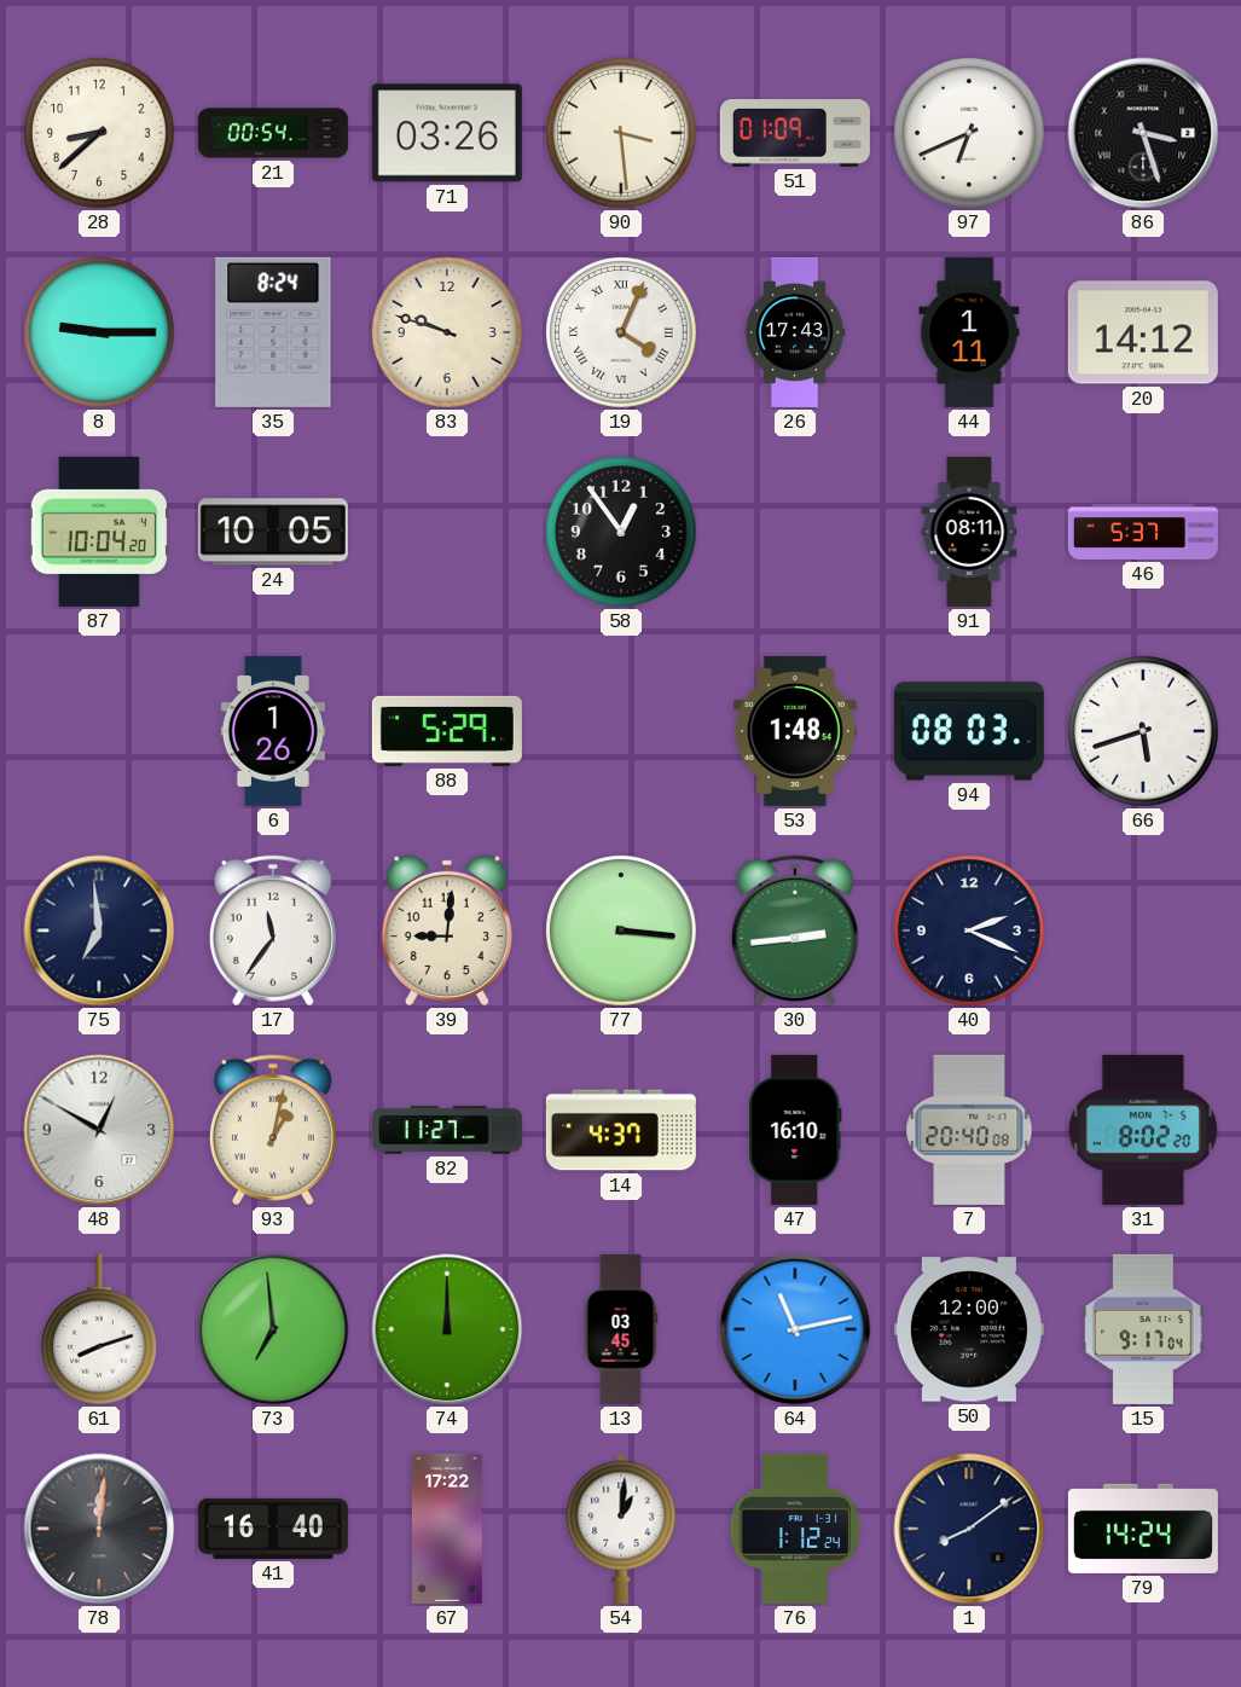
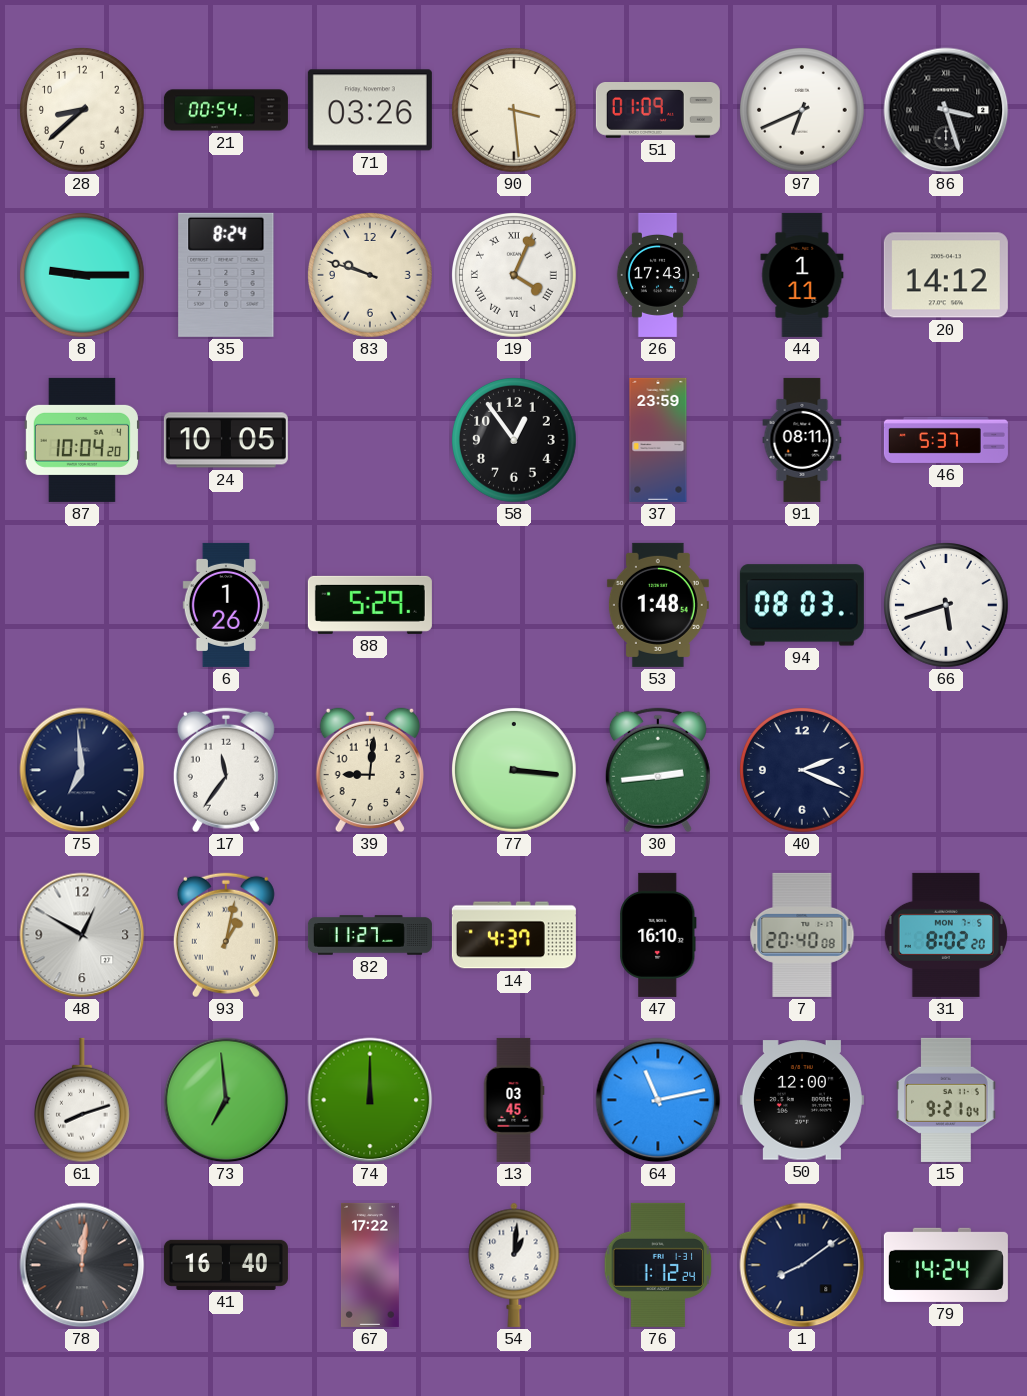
37: none -> 23:59 (658, 440)
15: 9:17 -> 9:21 (946, 1100)
